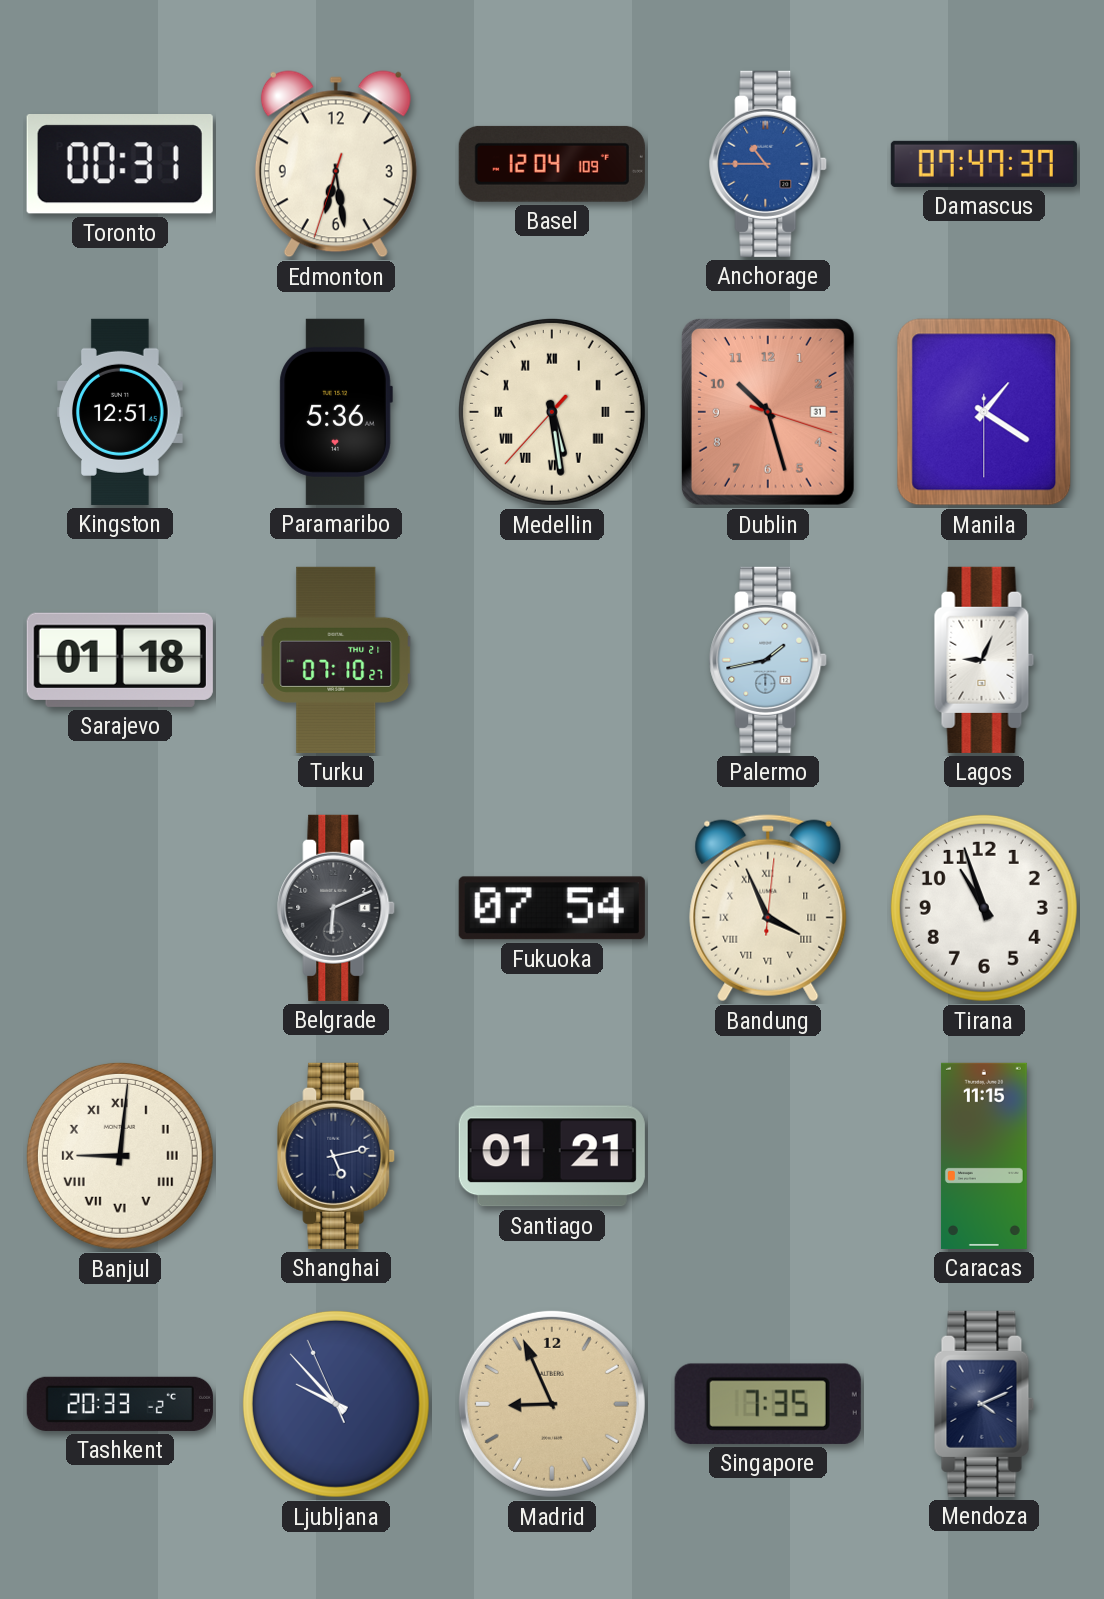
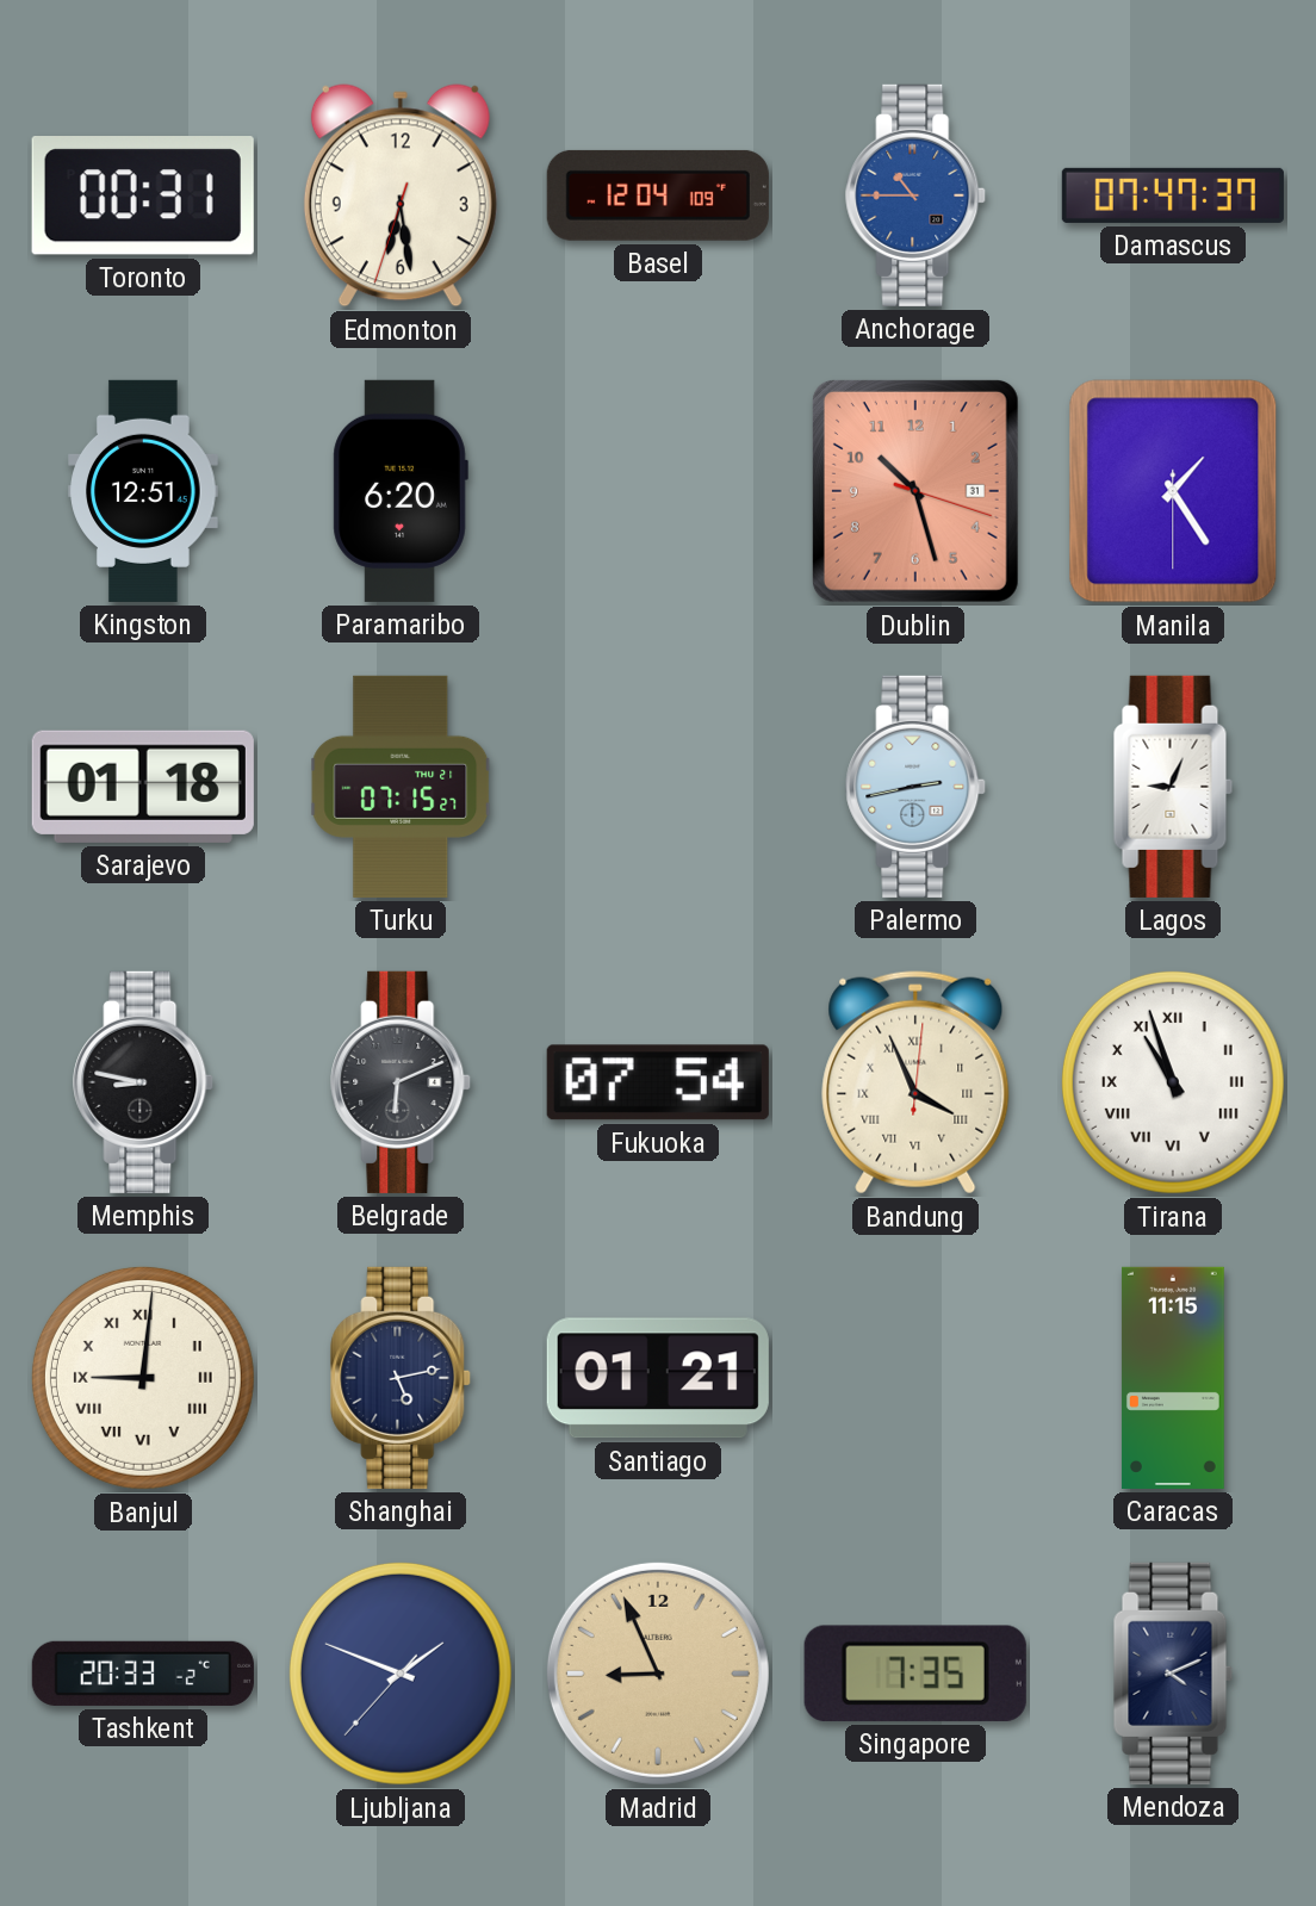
Paramaribo: 5:36 -> 6:20 (401, 491)
Medellin: 5:28 -> none (552, 412)
Manila: 1:20 -> 1:24 (1173, 491)
Turku: 07:10 -> 07:15 (402, 787)
Palermo: 1:43 -> 2:43 (917, 787)
Memphis: none -> 8:47 (144, 1082)
Tirana numerals: Arabic -> Roman (1173, 1082)
Ljubljana: 9:52 -> 1:48 (401, 1674)
